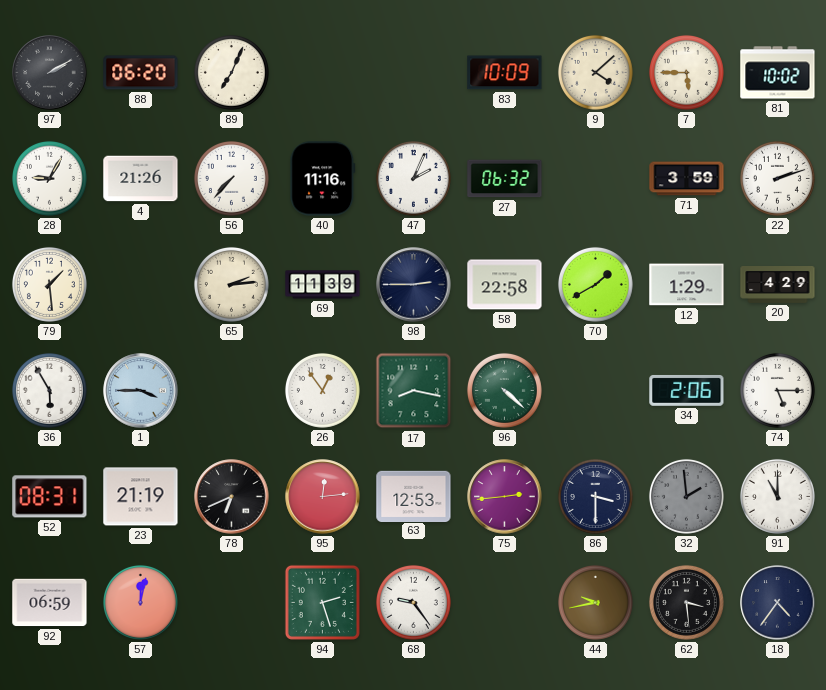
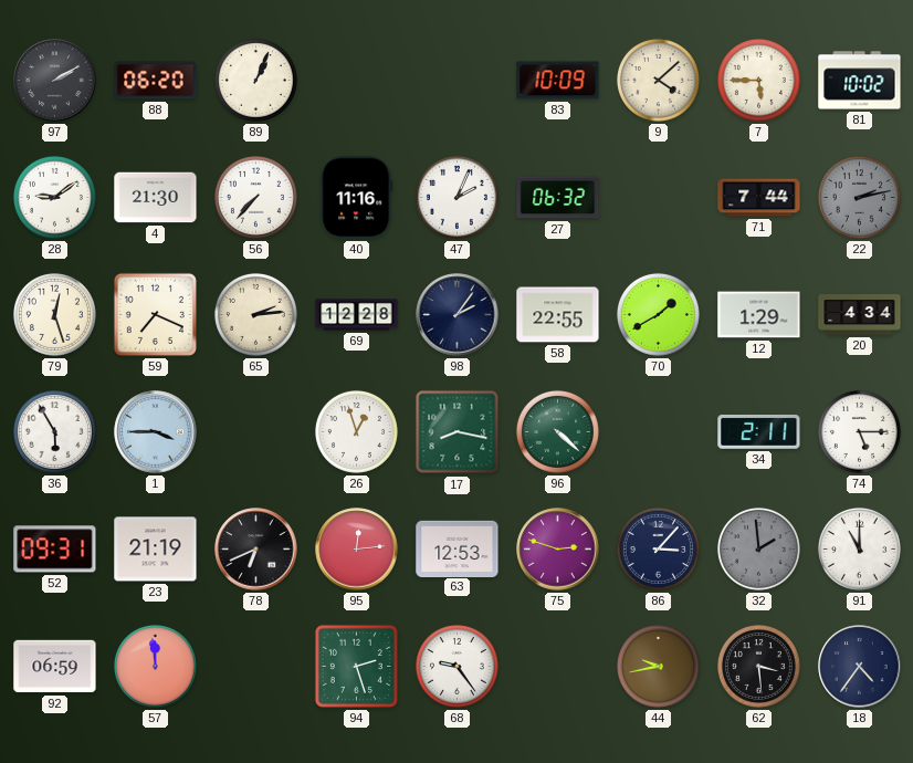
89: 7:04 -> 1:04 (255, 80)
28: 9:05 -> 9:09 (54, 197)
4: 21:26 -> 21:30 (156, 198)
71: 3:59 -> 7:44 (759, 198)
22: 2:12 -> 2:13 (859, 197)
22 dial: white -> grey (859, 197)
79: 1:29 -> 12:27 (54, 314)
59: none -> 7:19 (155, 314)
69: 11:39 -> 12:28 (357, 315)
98: 2:45 -> 2:06 (458, 315)
58: 22:58 -> 22:55 (558, 315)
20: 4:29 -> 4:34 (860, 315)
26: 12:54 -> 12:57 (356, 431)
34: 2:06 -> 2:11 (759, 432)
52: 08:31 -> 09:31 (55, 550)
75: 2:44 -> 2:48 (558, 550)
86: 3:30 -> 3:07 (658, 548)
57: 12:02 -> 11:59 (155, 666)
